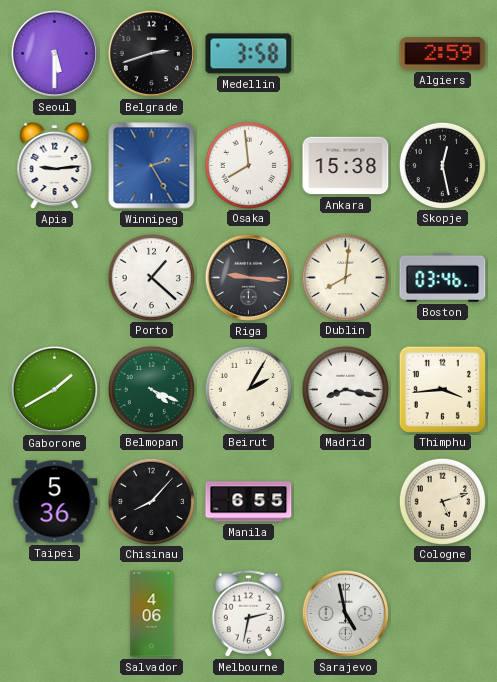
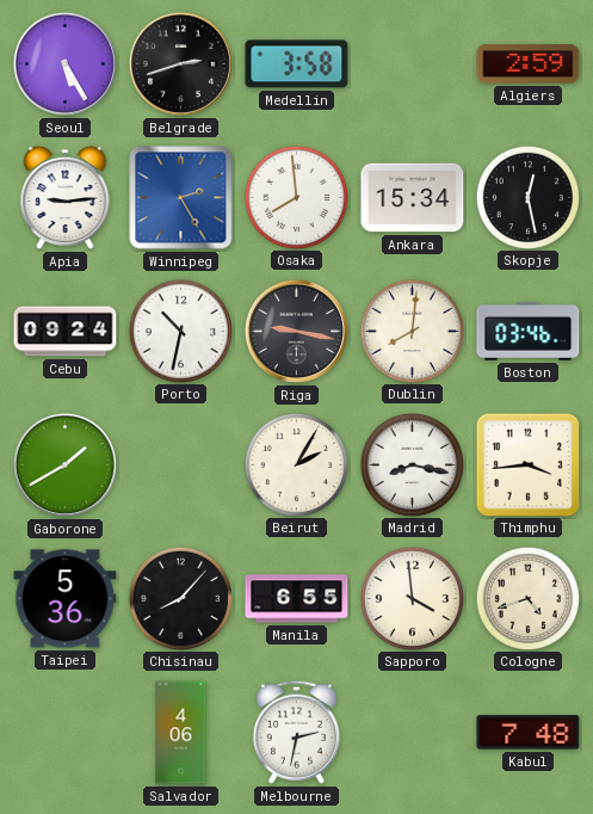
Seoul: 5:30 -> 5:25 (64, 63)
Ankara: 15:38 -> 15:34 (413, 198)
Cebu: none -> 09:24 (66, 332)
Porto: 1:22 -> 10:32 (180, 331)
Riga: 9:16 -> 9:17 (296, 331)
Belmopan: 4:19 -> none (151, 389)
Sapporo: none -> 3:59 (412, 598)
Cologne: 5:12 -> 4:42 (527, 598)
Sarajevo: 4:58 -> none (345, 613)
Kabul: none -> 7:48 (529, 733)
